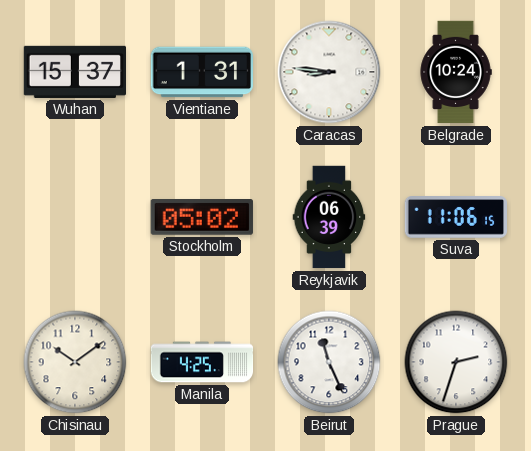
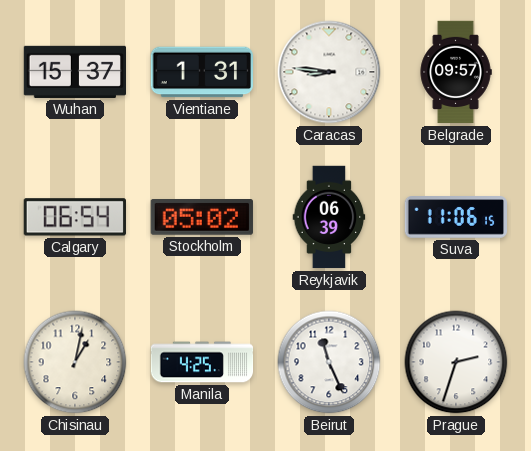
Belgrade: 10:24 -> 09:57 (456, 72)
Calgary: none -> 06:54 (75, 217)
Chisinau: 10:09 -> 1:02 (75, 362)
